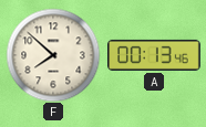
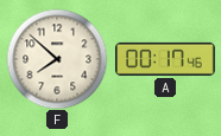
A: 00:13 -> 00:17 (166, 59)
